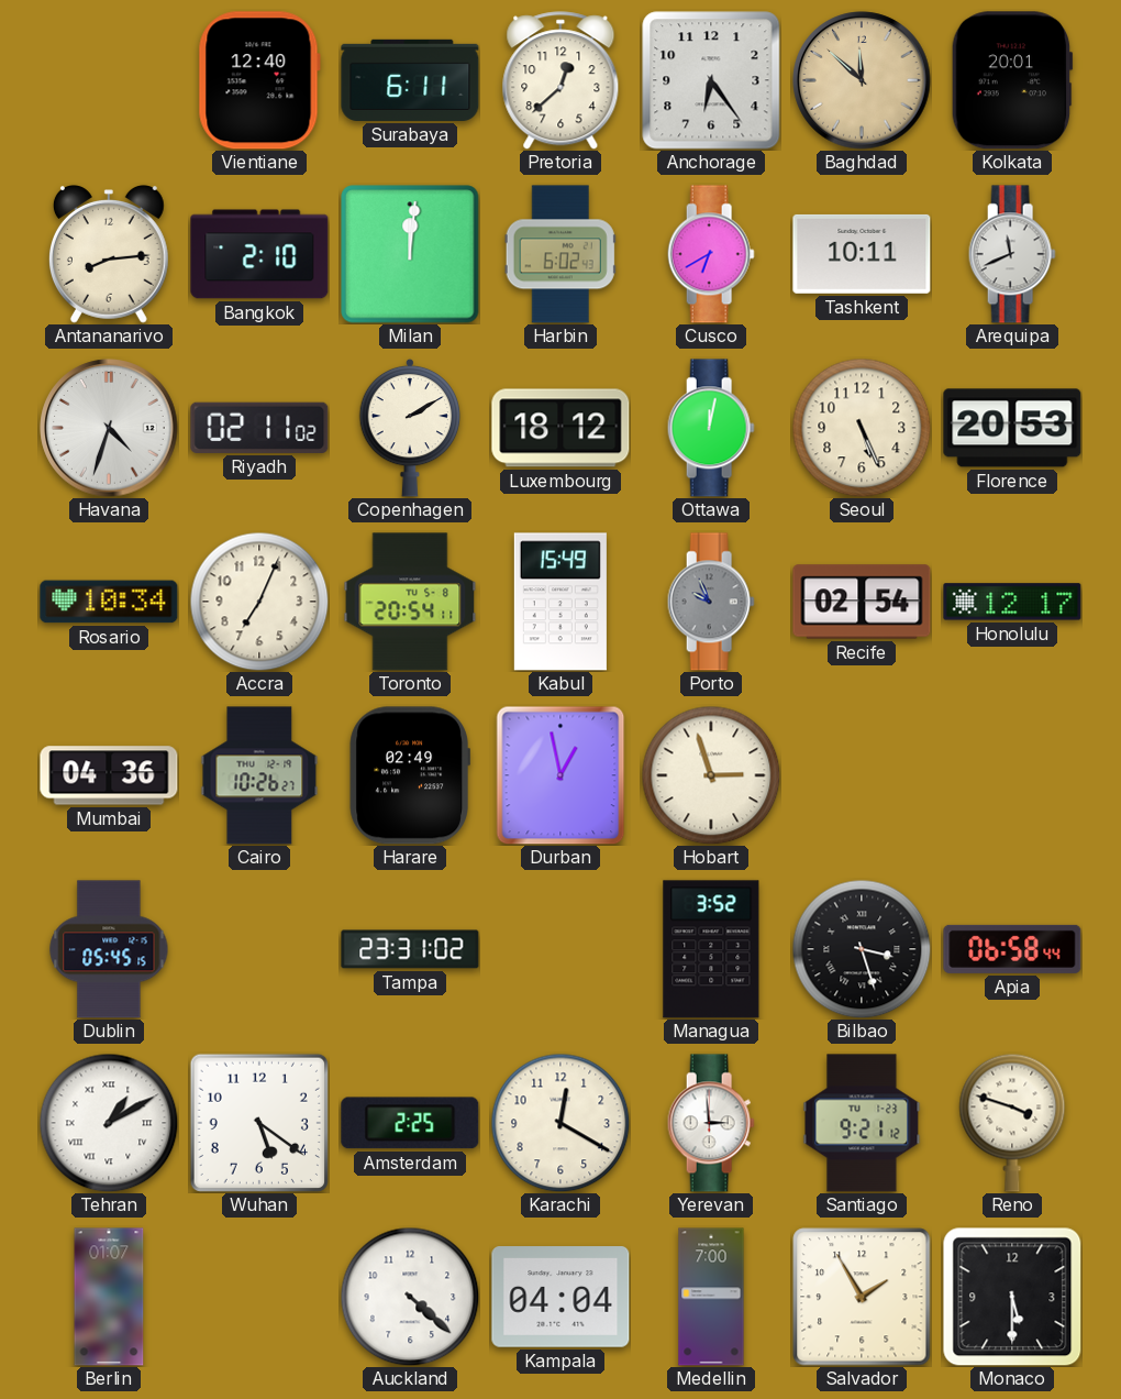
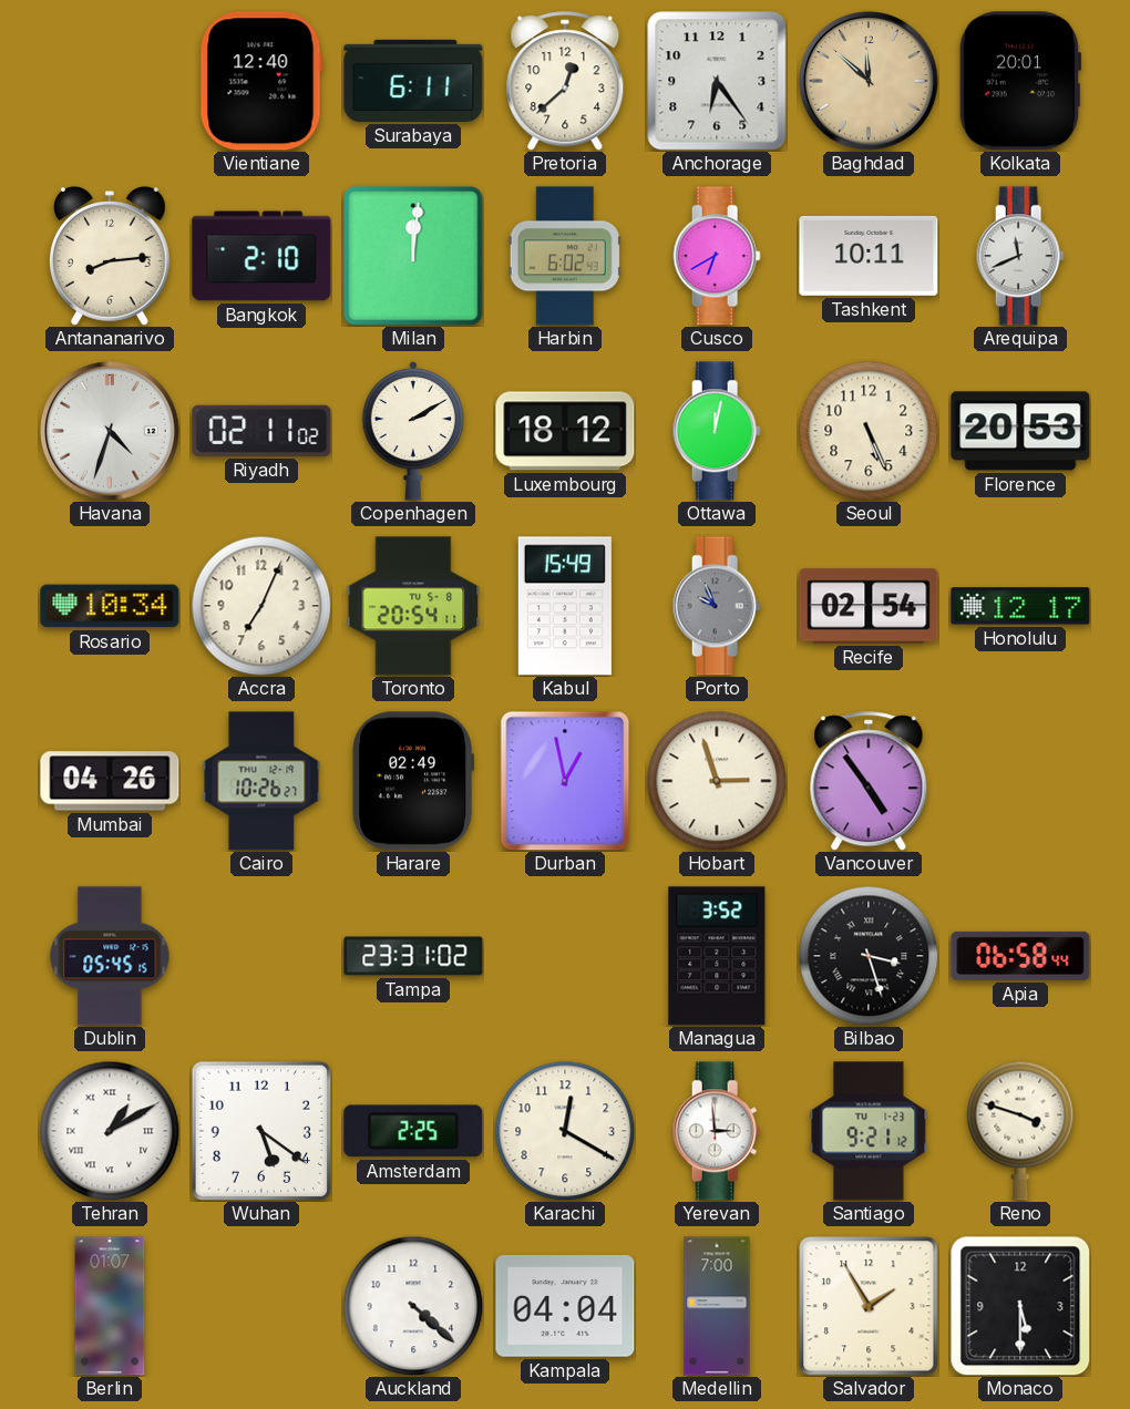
Mumbai: 04:36 -> 04:26 (110, 781)
Vancouver: none -> 4:54 (869, 781)
